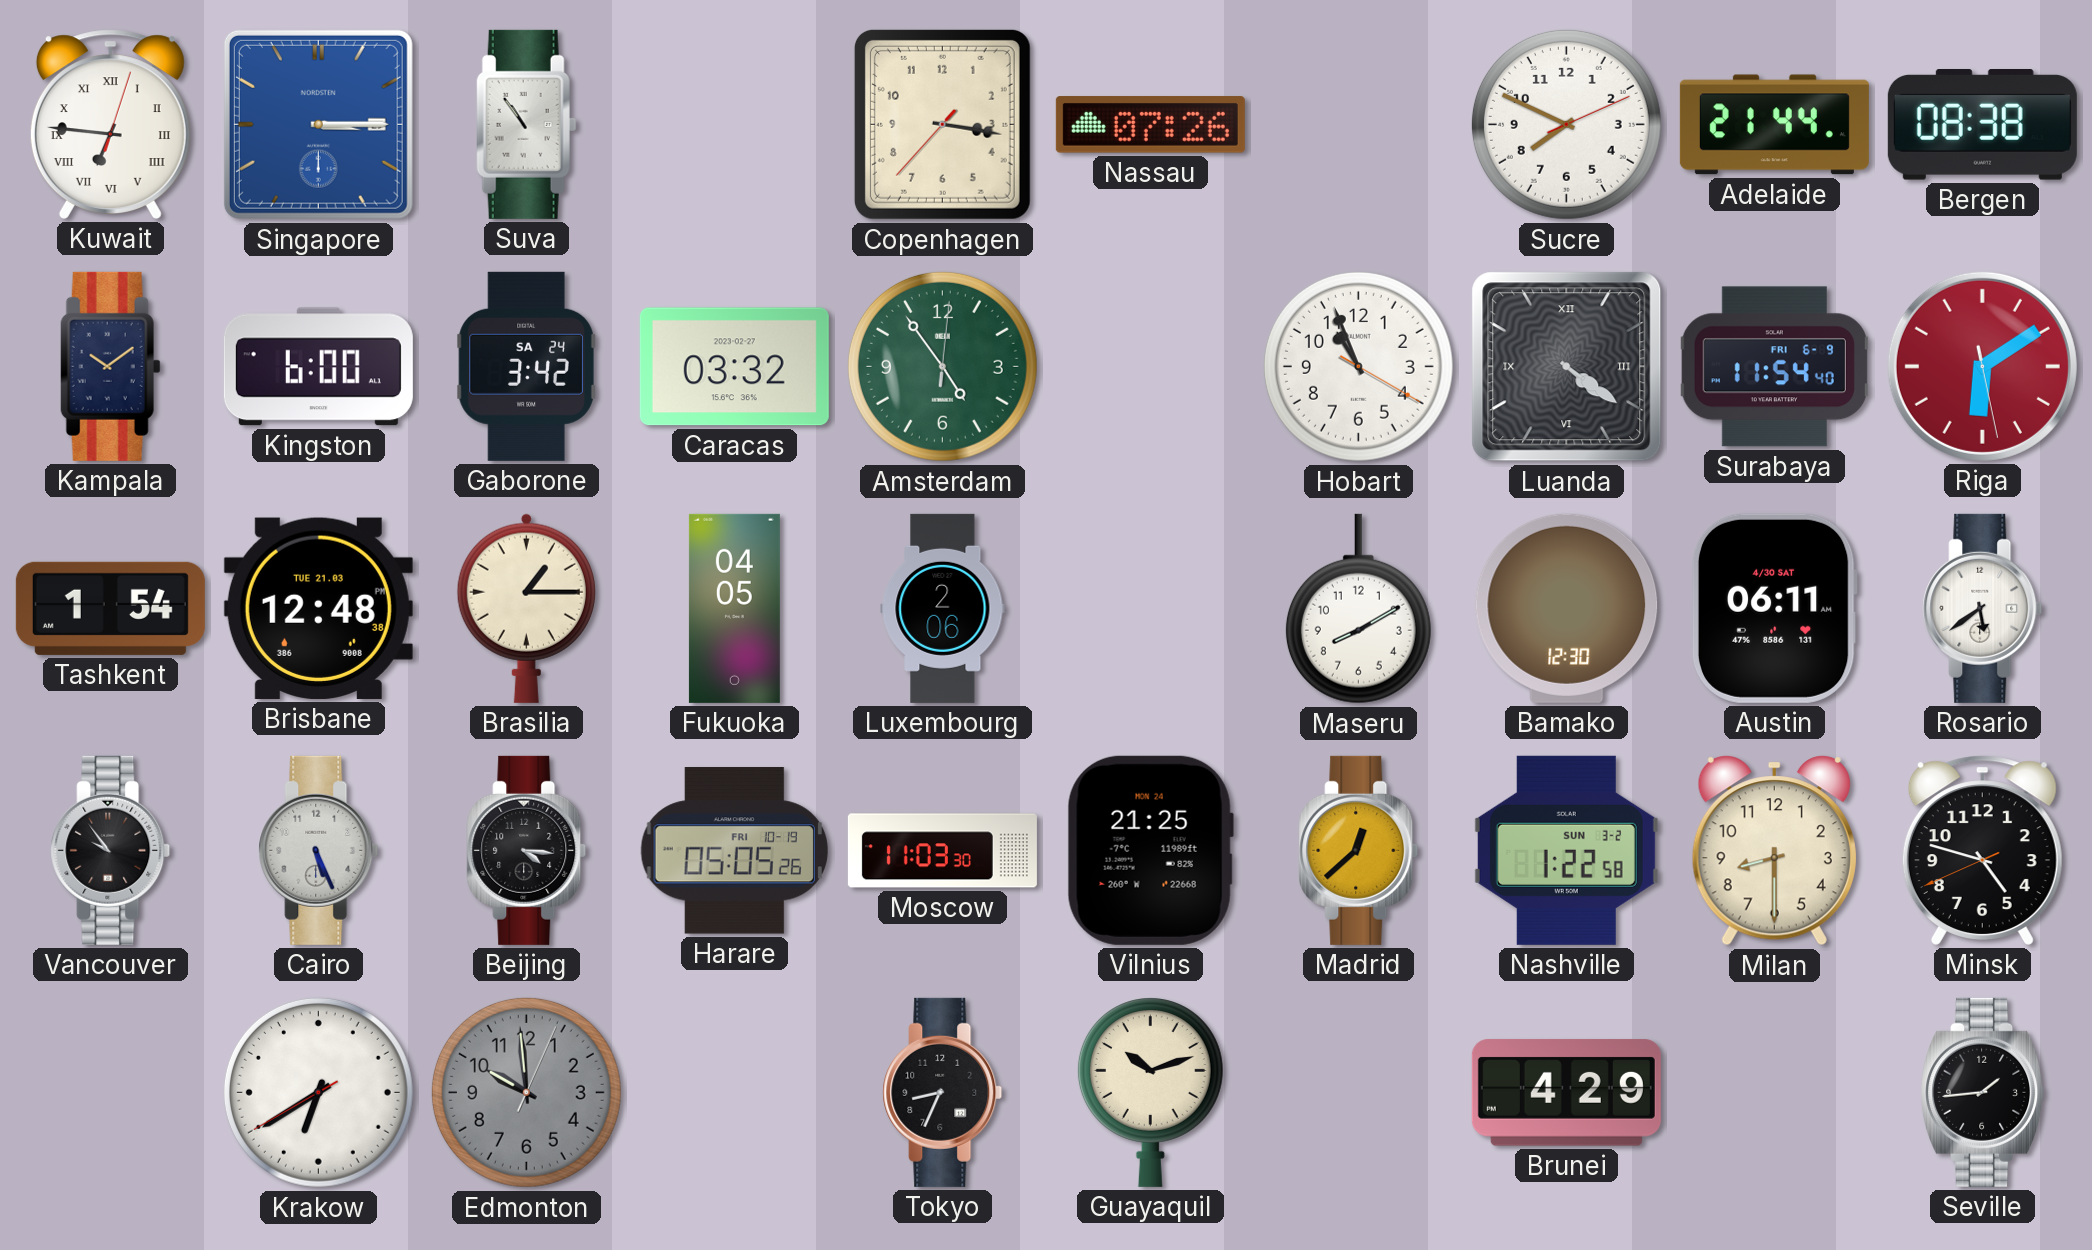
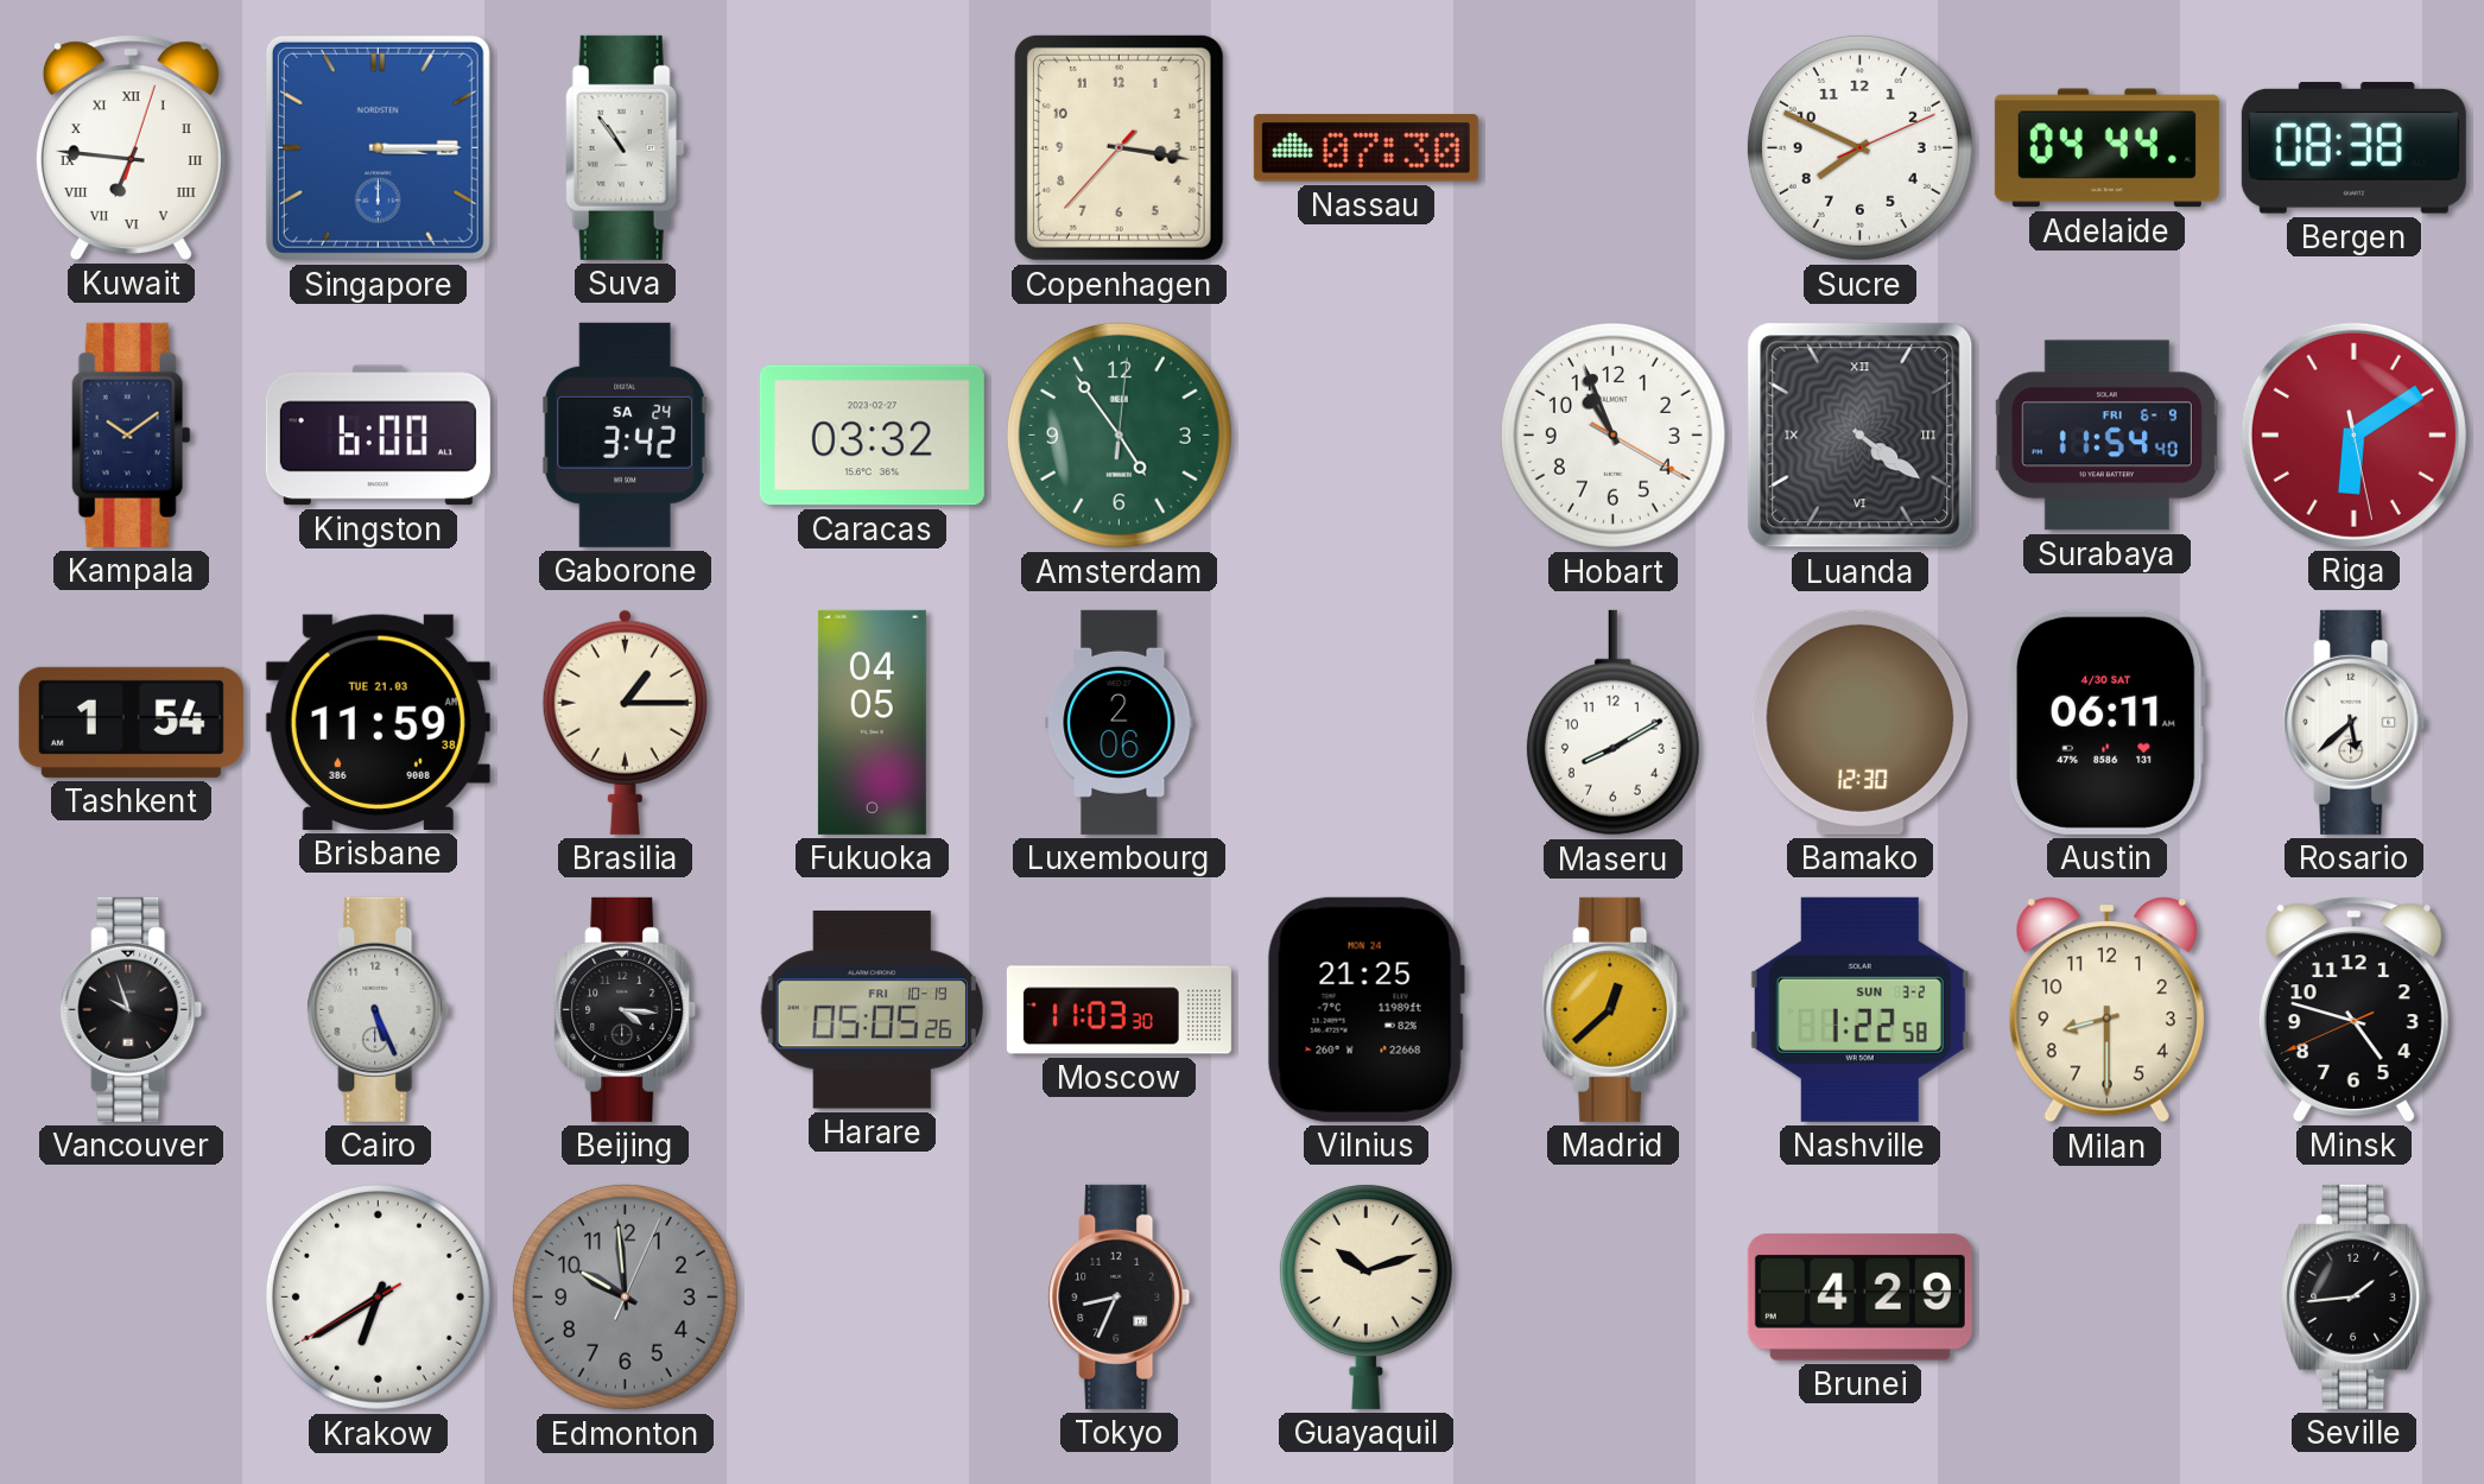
Nassau: 07:26 -> 07:30 (1365, 148)
Adelaide: 21:44 -> 04:44 (2106, 148)
Brisbane: 12:48 -> 11:59 (378, 722)
Rosario: 5:39 -> 5:38 (2355, 722)
Vancouver: 9:54 -> 9:57 (132, 1009)
